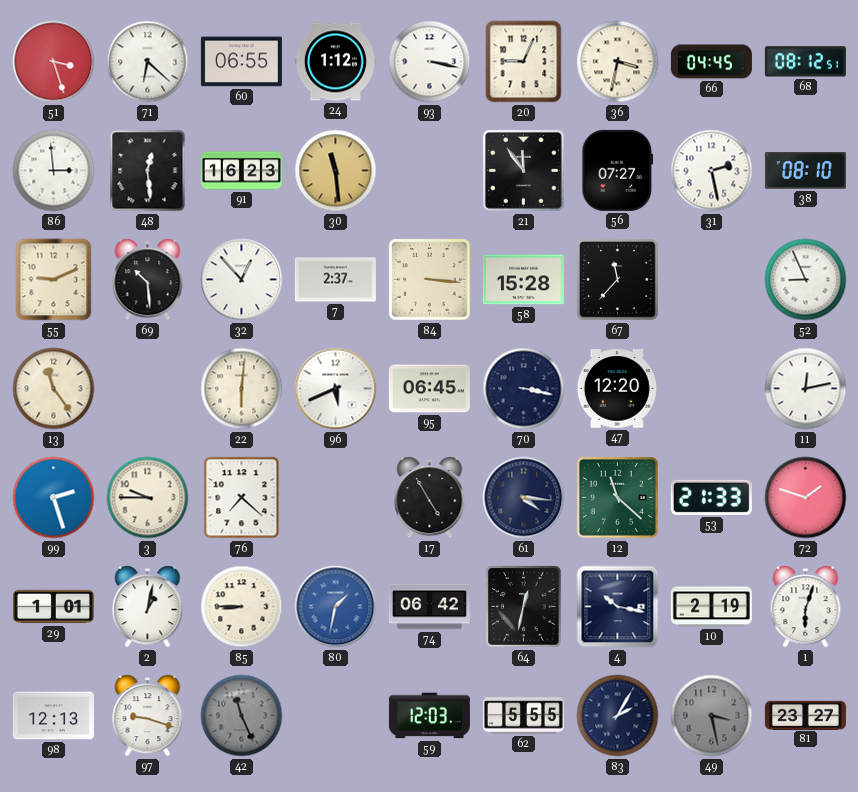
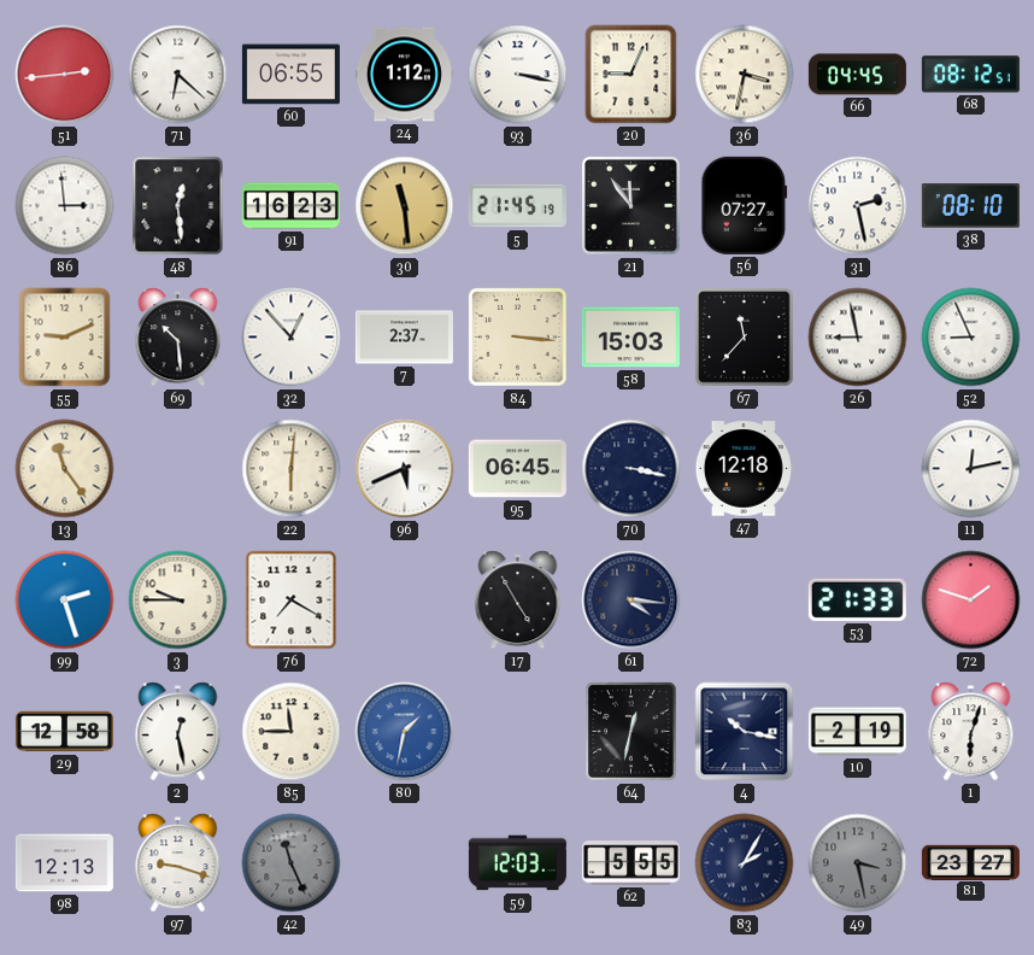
51: 3:27 -> 2:44 (65, 75)
5: none -> 21:45 (517, 206)
58: 15:28 -> 15:03 (630, 338)
26: none -> 8:58 (858, 338)
47: 12:20 -> 12:18 (744, 469)
76: 7:22 -> 7:20 (292, 600)
12: 11:22 -> none (617, 497)
29: 1:01 -> 12:58 (64, 732)
2: 1:02 -> 12:28 (178, 732)
85: 8:45 -> 11:45 (292, 732)
74: 06:42 -> none (429, 607)
